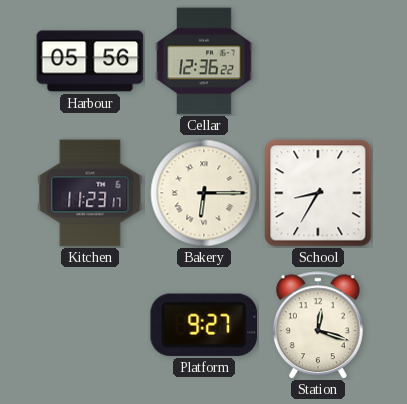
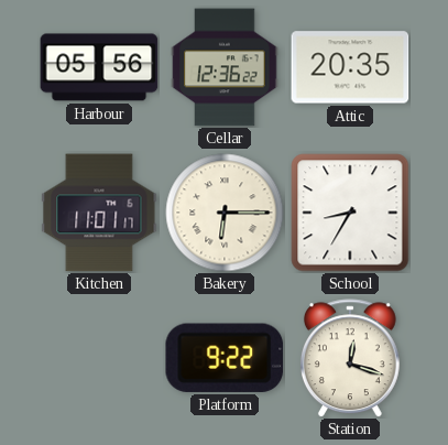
Attic: none -> 20:35 (350, 67)
Kitchen: 11:23 -> 11:01 (99, 213)
Platform: 9:27 -> 9:22 (225, 358)
